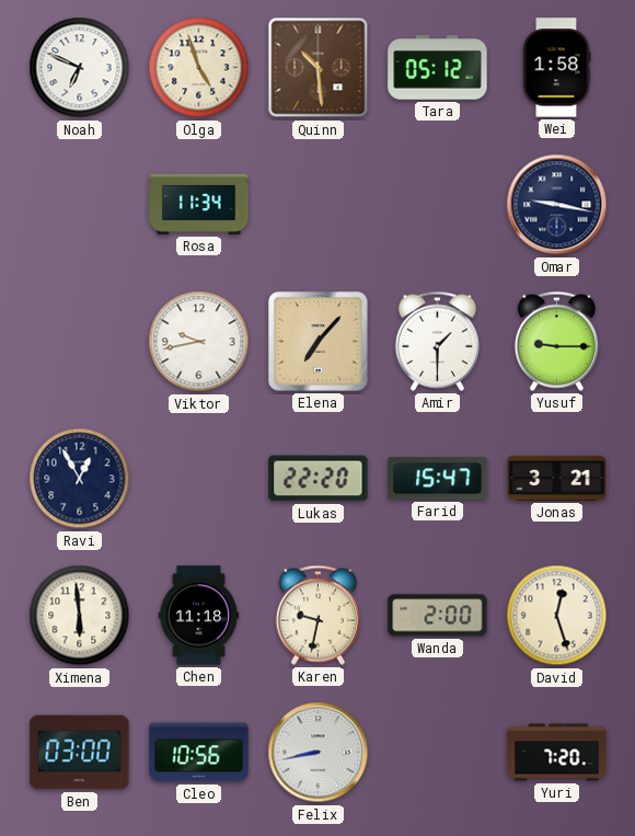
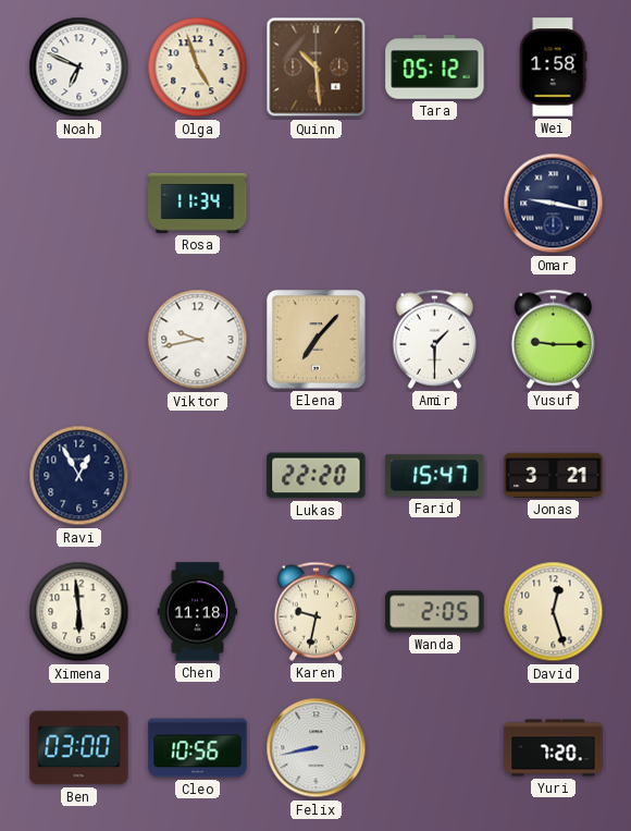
Wanda: 2:00 -> 2:05 (435, 612)
